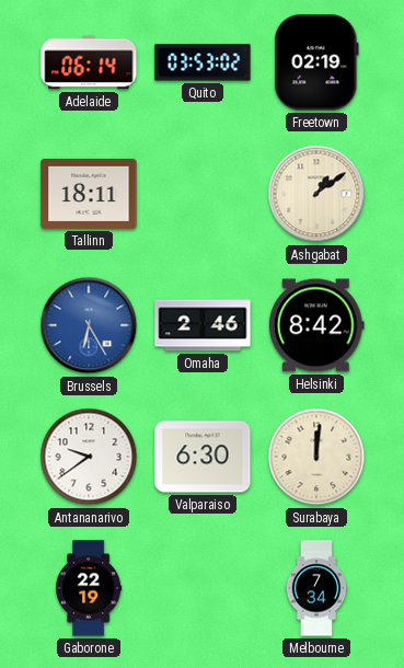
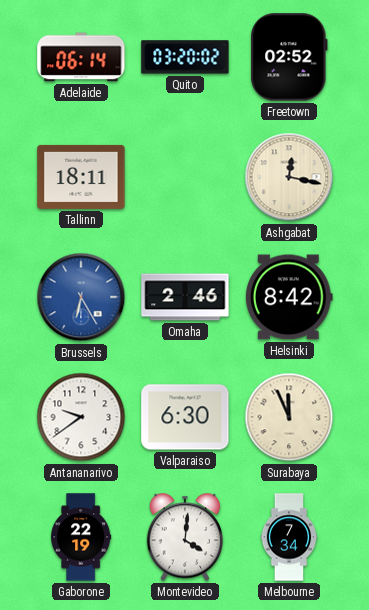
Quito: 03:53 -> 03:20 (185, 57)
Freetown: 02:19 -> 02:52 (289, 57)
Ashgabat: 1:09 -> 12:17 (289, 177)
Surabaya: 12:01 -> 11:56 (289, 417)
Montevideo: none -> 4:01 (185, 537)
